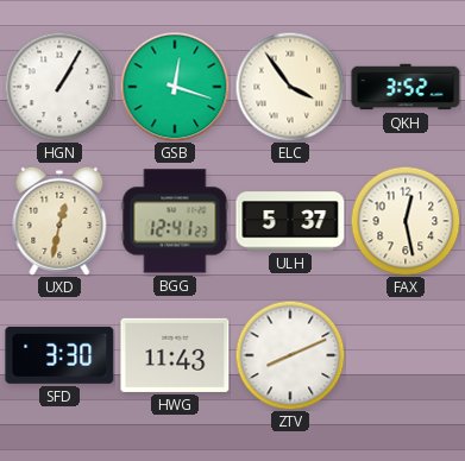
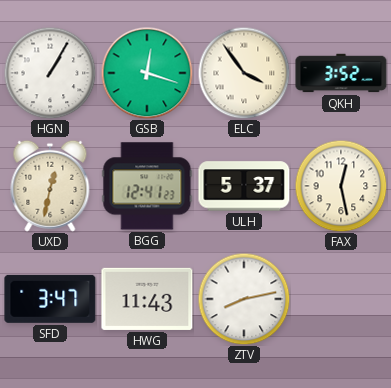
SFD: 3:30 -> 3:47 (50, 299)
ZTV: 8:11 -> 8:13 (244, 299)
